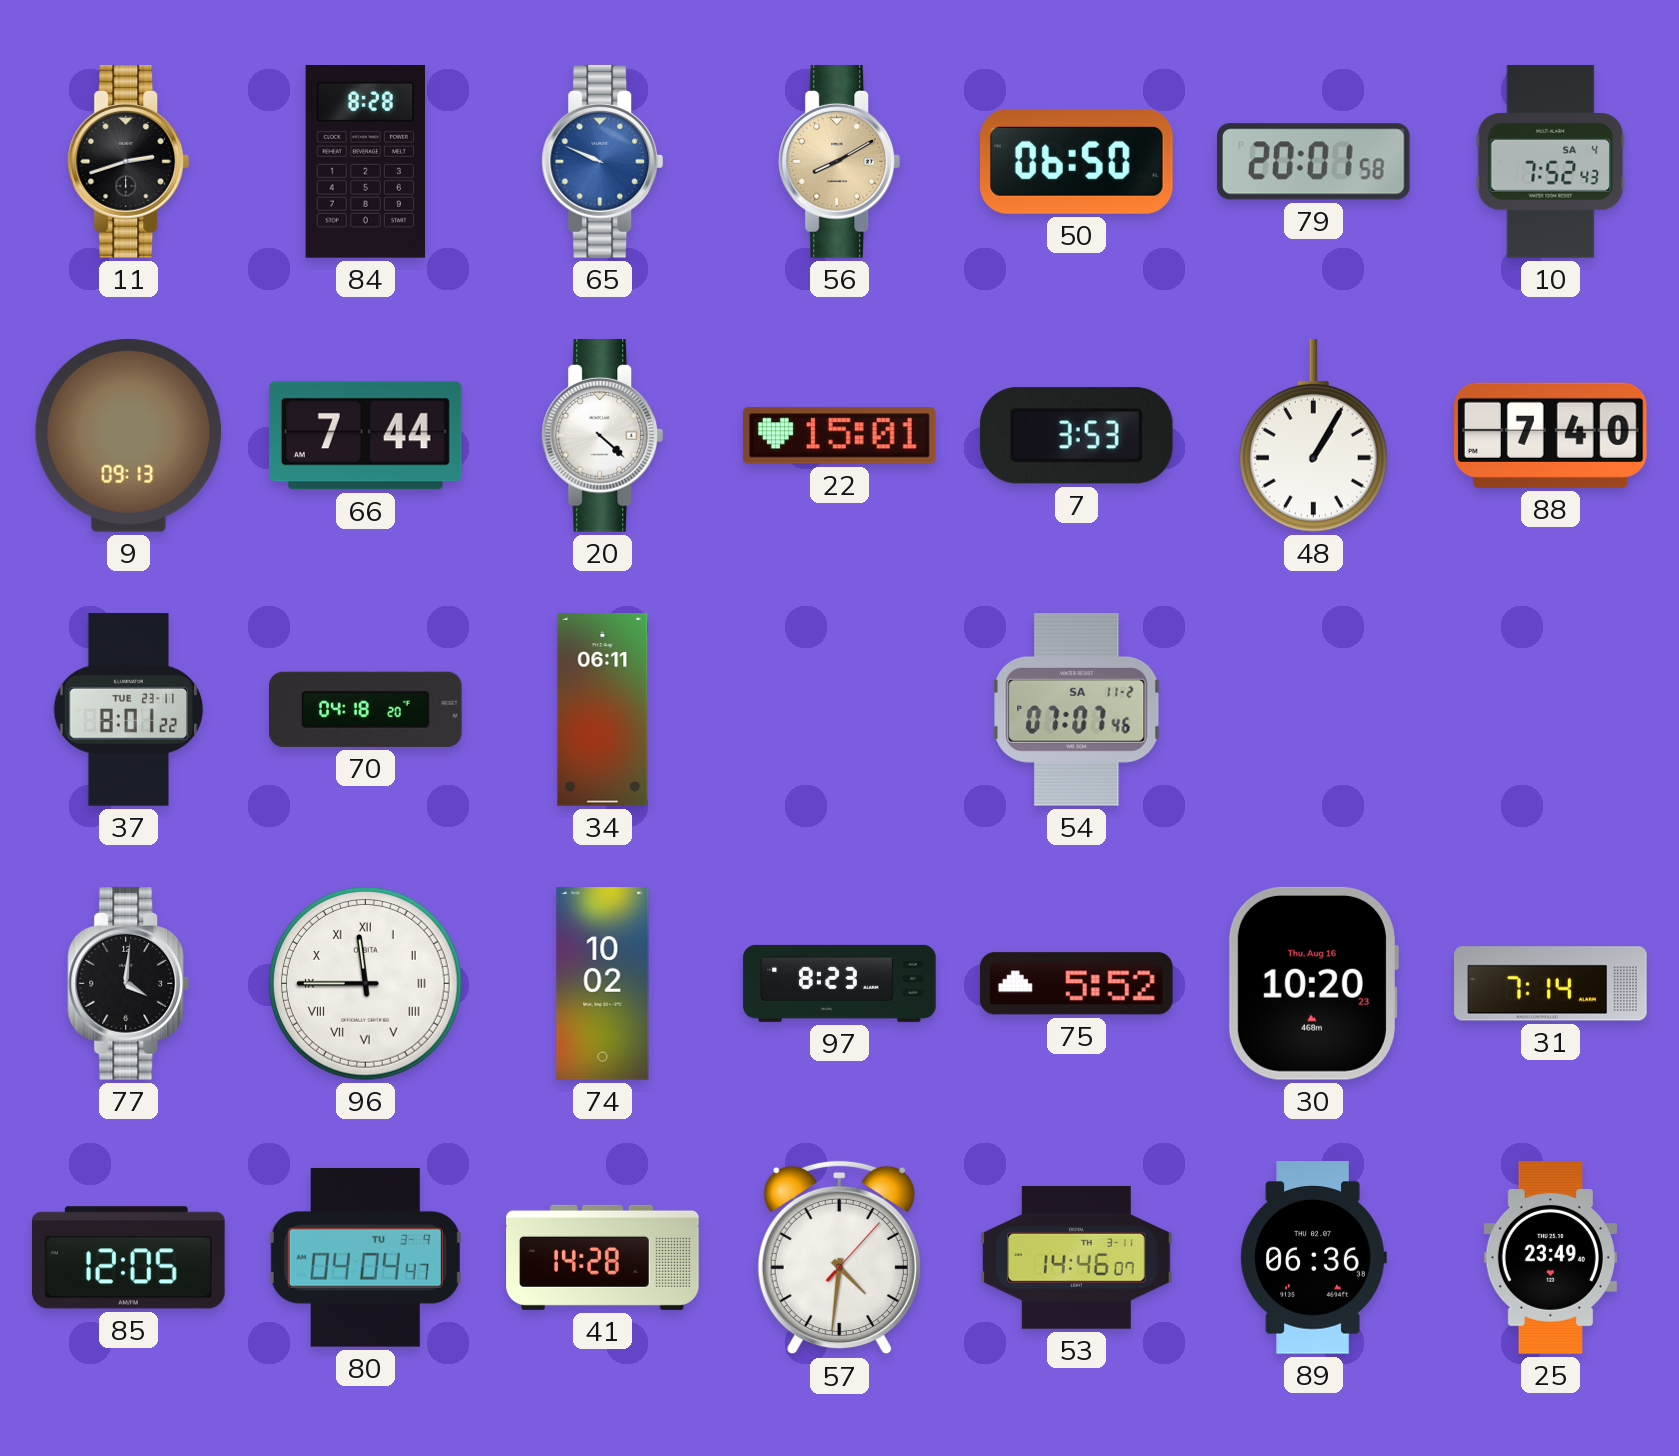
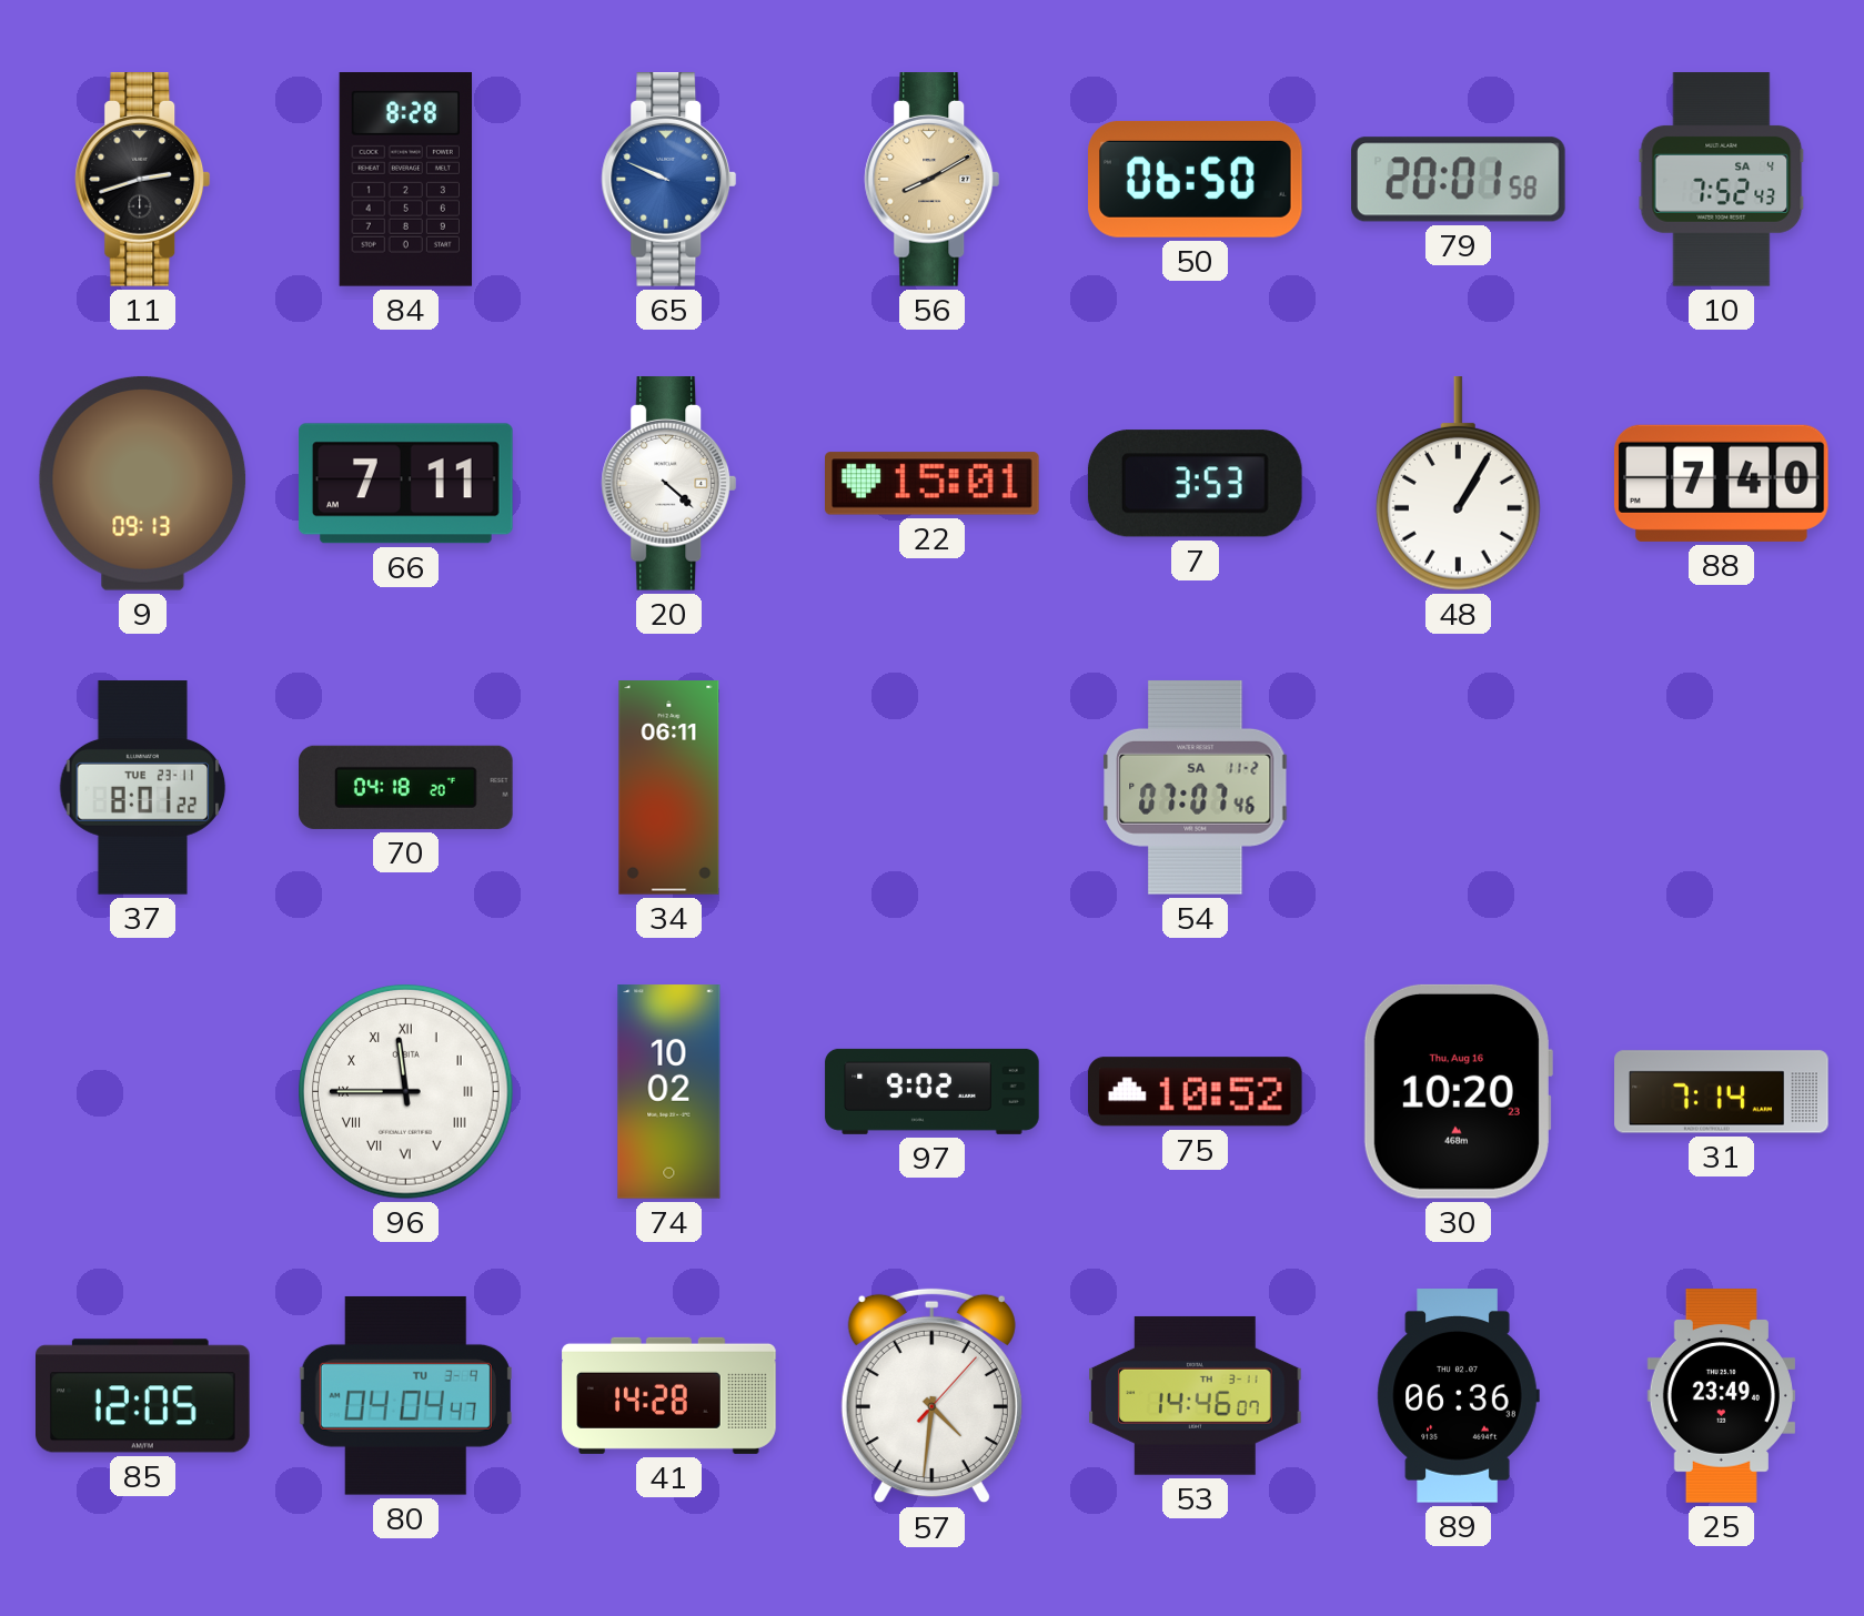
66: 7:44 -> 7:11 (406, 484)
77: 4:01 -> none (129, 984)
97: 8:23 -> 9:02 (933, 1091)
75: 5:52 -> 10:52 (1195, 1092)
